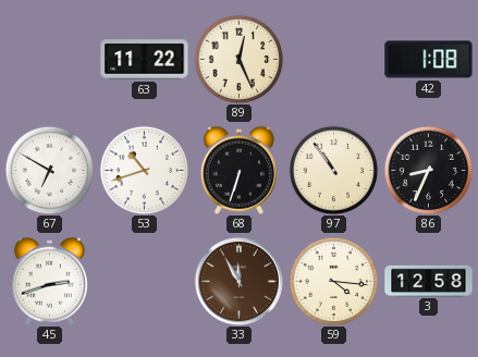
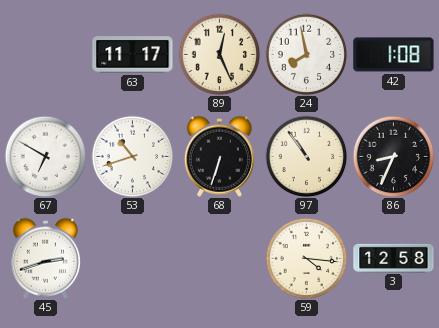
63: 11:22 -> 11:17 (133, 55)
24: none -> 7:58 (306, 54)
33: 11:55 -> none (238, 281)
